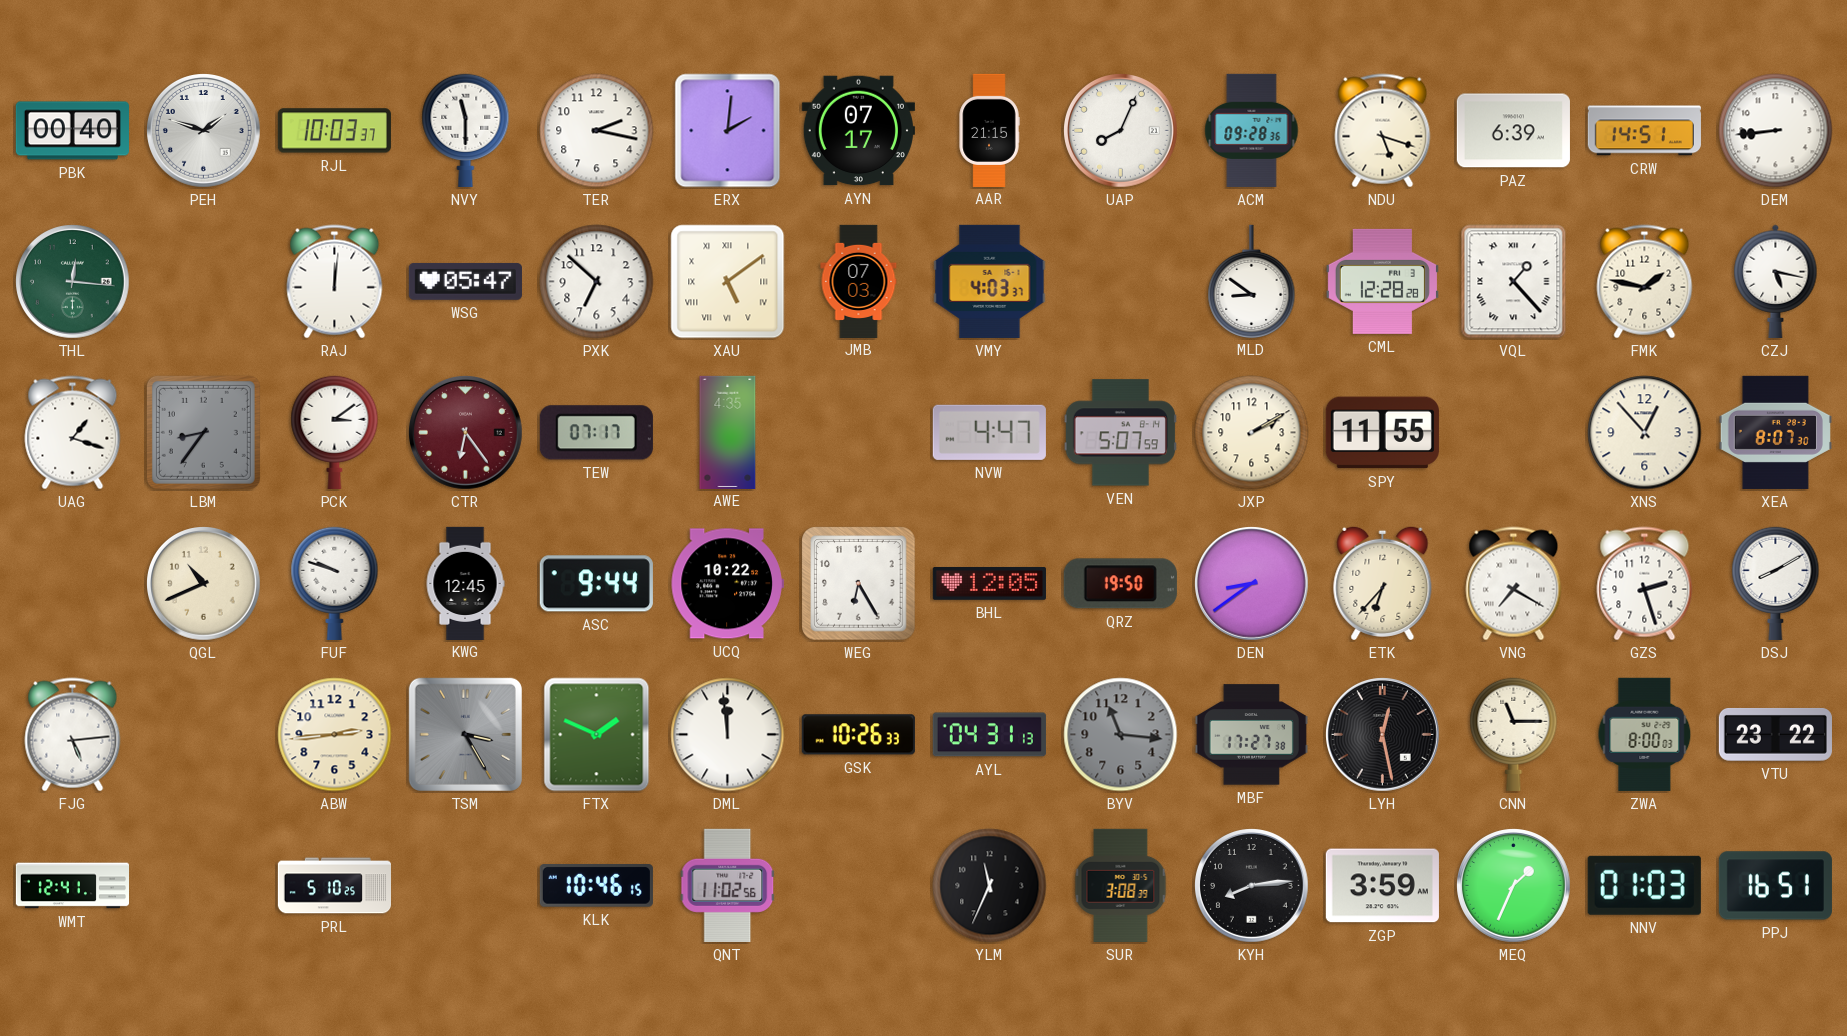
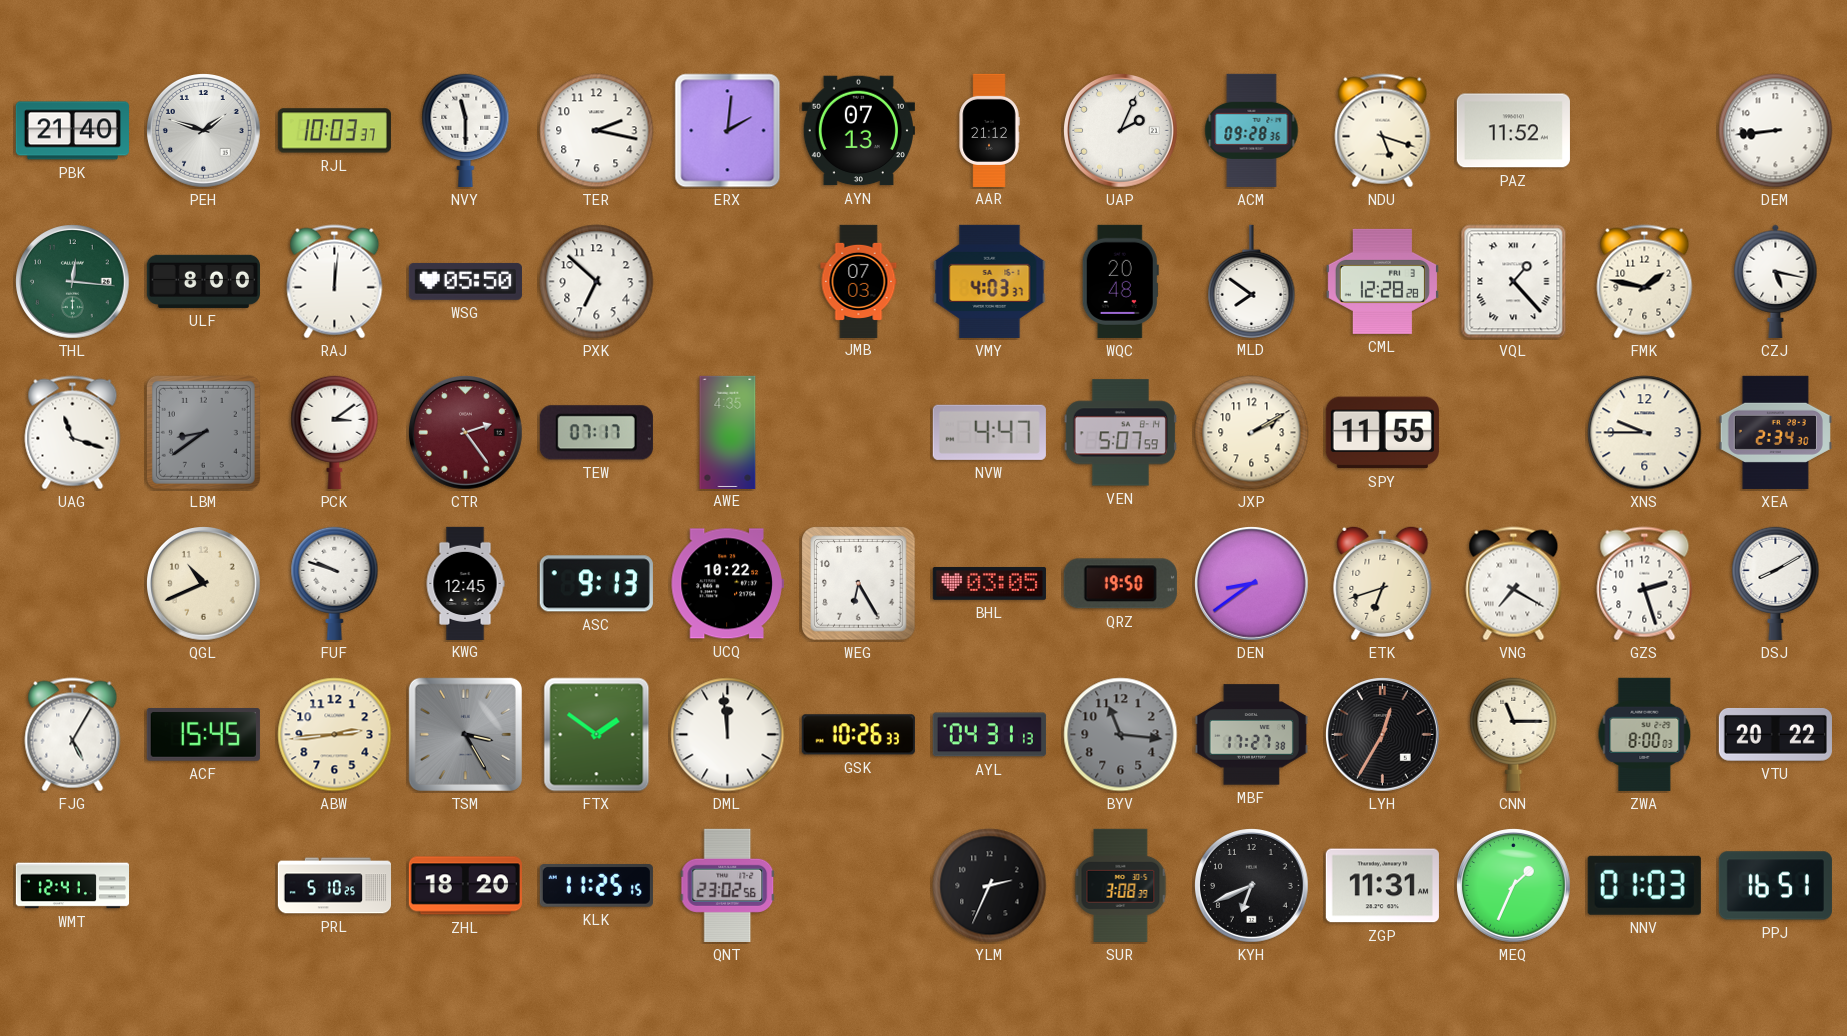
PBK: 00:40 -> 21:40 (72, 131)
AYN: 07:17 -> 07:13 (858, 131)
AAR: 21:15 -> 21:12 (989, 130)
UAP: 8:04 -> 2:04 (1121, 131)
PAZ: 6:39 -> 11:52 (1513, 131)
CRW: 14:51 -> none (1644, 131)
ULF: none -> 8:00 (203, 281)
WSG: 05:47 -> 05:50 (465, 281)
XAU: 5:09 -> none (728, 282)
WQC: none -> 20:48 (1120, 281)
MLD: 8:51 -> 7:51 (1252, 281)
UAG: 1:18 -> 11:18 (73, 433)
LBM: 8:36 -> 8:39 (203, 432)
CTR: 6:24 -> 2:24 (466, 433)
XNS: 12:53 -> 9:45 (1645, 433)
XEA: 8:07 -> 2:34 (1775, 432)
ASC: 9:44 -> 9:13 (596, 584)
BHL: 12:05 -> 03:05 (989, 584)
ETK: 6:37 -> 6:42 (1383, 583)
FJG: 5:14 -> 5:05 (73, 735)
ACF: none -> 15:45 (203, 735)
FTX: 1:49 -> 1:51 (597, 735)
LYH: 12:28 -> 12:35 (1383, 735)
VTU: 23:22 -> 20:22 (1775, 734)
ZHL: none -> 18:20 (465, 886)
KLK: 10:46 -> 11:25 (596, 886)
QNT: 11:02 -> 23:02 (728, 885)
YLM: 11:34 -> 2:34 (990, 886)
KYH: 8:14 -> 6:41 (1252, 886)
ZGP: 3:59 -> 11:31 (1382, 886)
